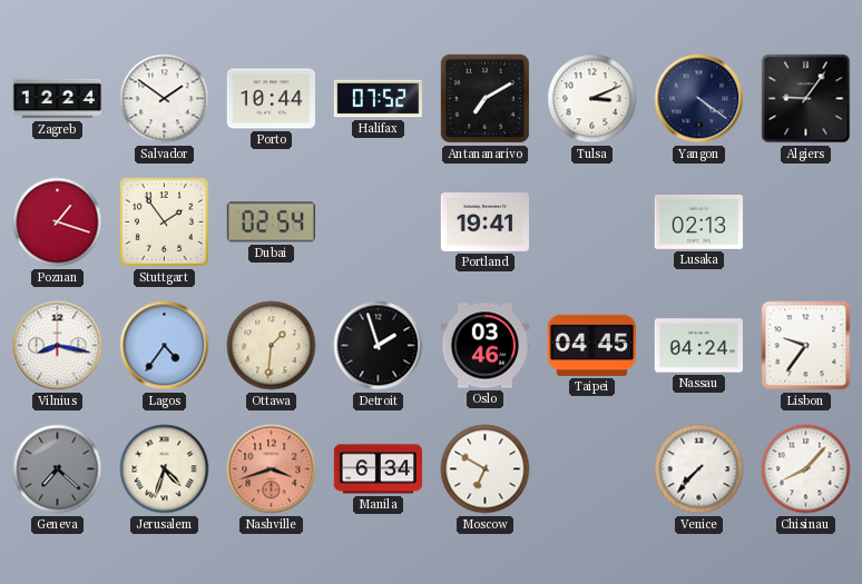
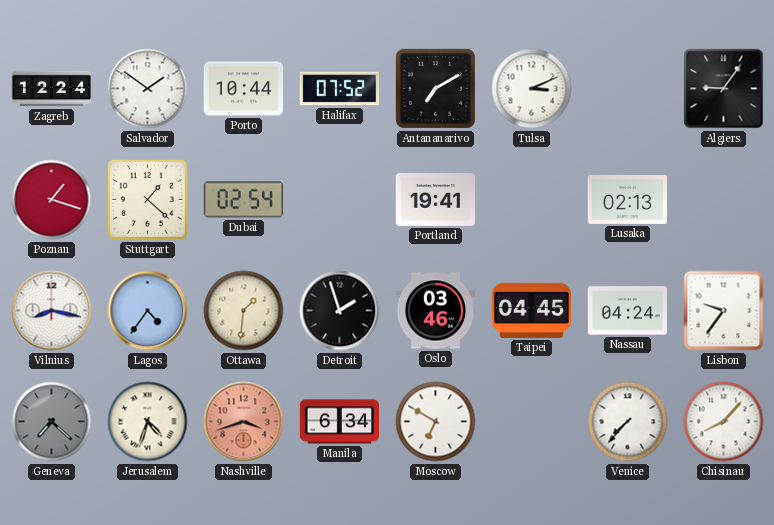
Yangon: 4:21 -> none (699, 99)
Stuttgart: 1:54 -> 1:22 (148, 200)
